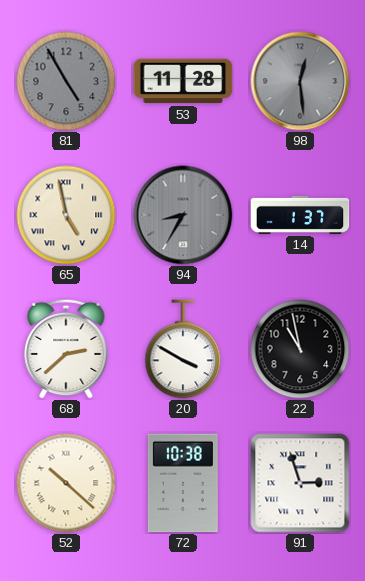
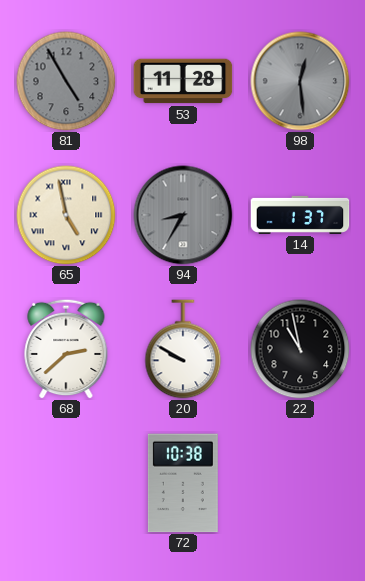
20: 3:50 -> 9:50 (183, 349)
52: 10:22 -> none (66, 483)
91: 2:57 -> none (300, 483)
